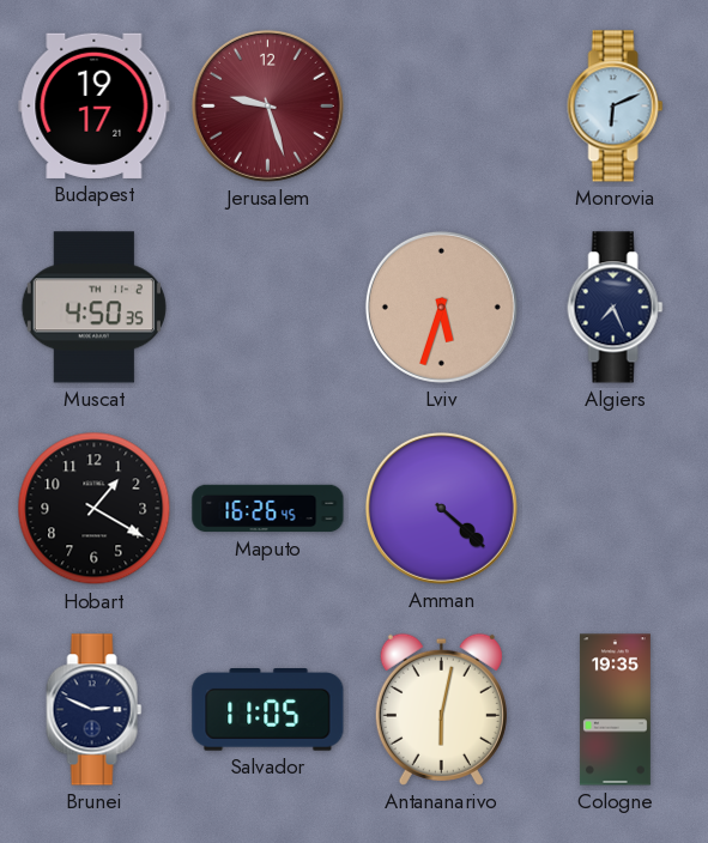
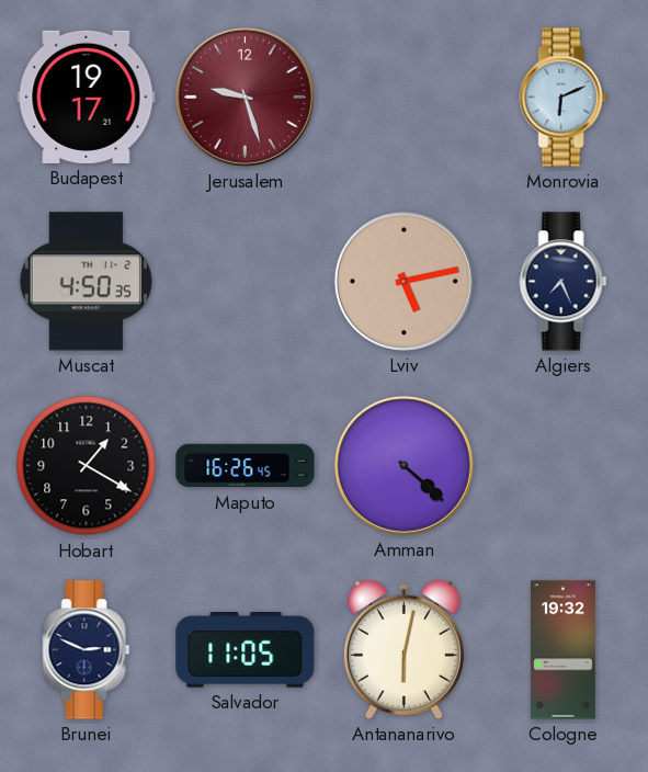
Lviv: 5:33 -> 5:13 (403, 281)
Cologne: 19:35 -> 19:32 (562, 650)
